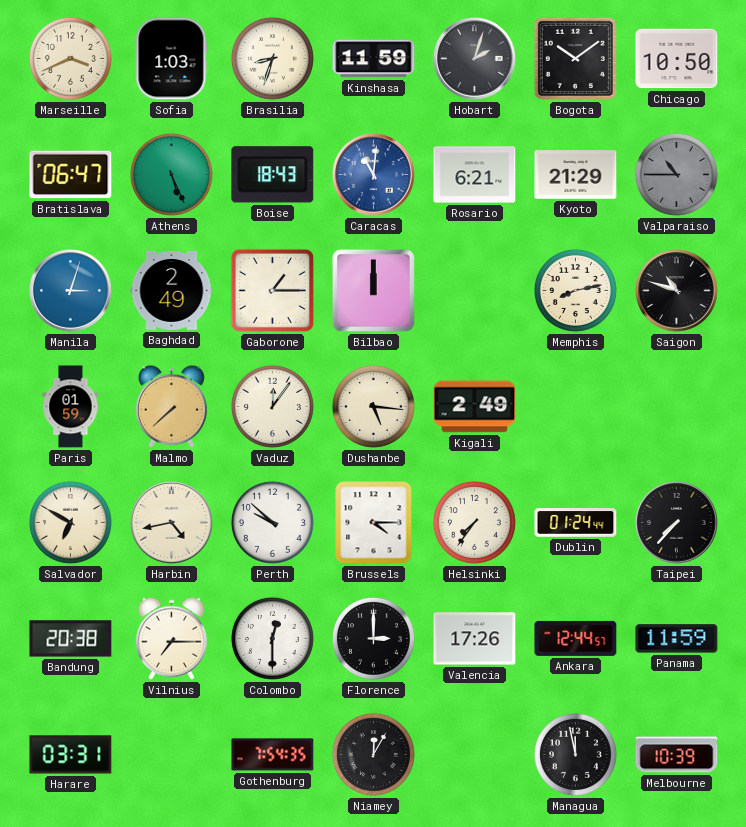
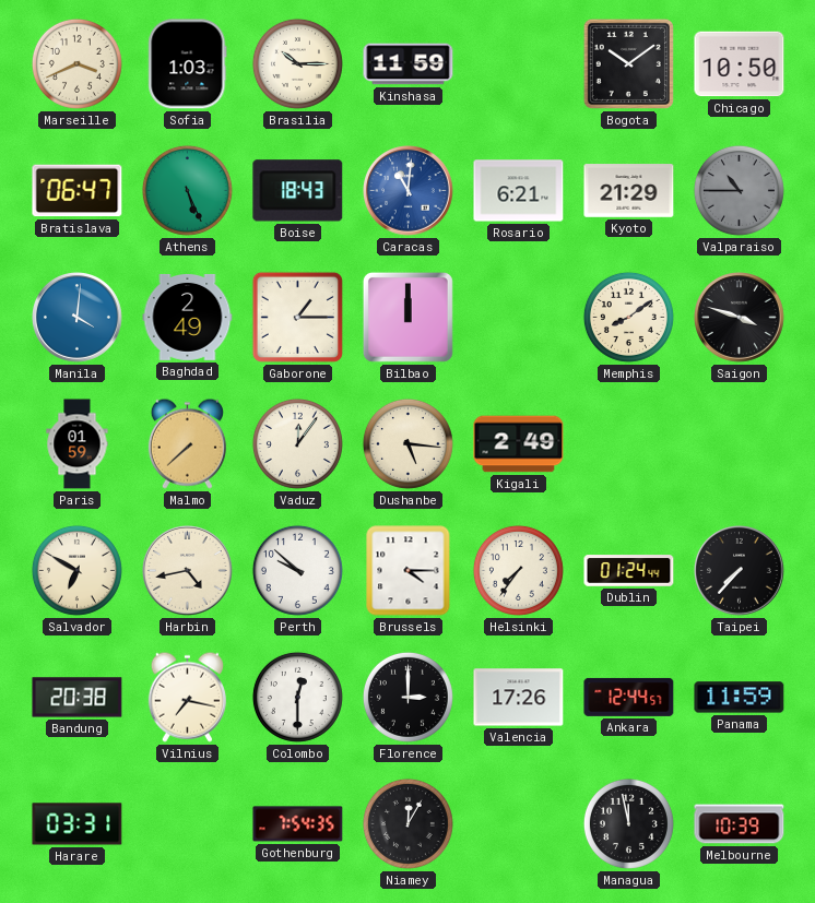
Brasilia: 8:33 -> 10:15 (297, 63)
Hobart: 2:03 -> none (475, 59)
Manila: 3:03 -> 4:01 (78, 318)
Memphis: 8:13 -> 8:09 (628, 317)
Saigon: 10:48 -> 3:48 (740, 318)
Vilnius: 7:15 -> 7:17 (187, 697)
